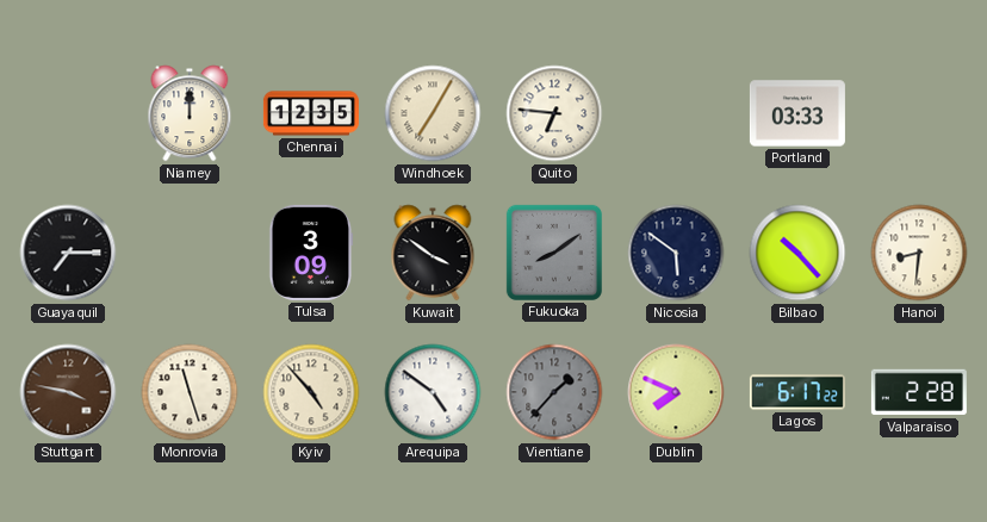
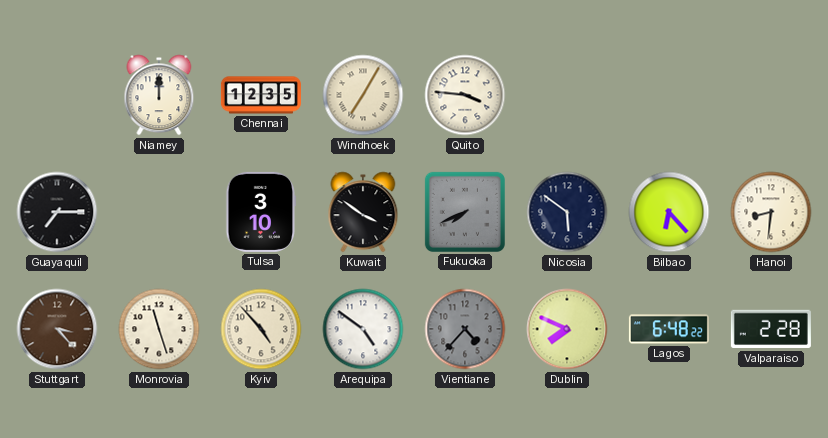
Quito: 6:46 -> 3:46 (465, 95)
Portland: 03:33 -> none (797, 113)
Tulsa: 3:09 -> 3:10 (261, 212)
Fukuoka: 8:09 -> 7:41 (465, 212)
Bilbao: 10:23 -> 6:23 (669, 212)
Stuttgart: 3:47 -> 3:23 (57, 329)
Vientiane: 1:37 -> 4:37 (465, 329)
Lagos: 6:17 -> 6:48 (669, 329)
